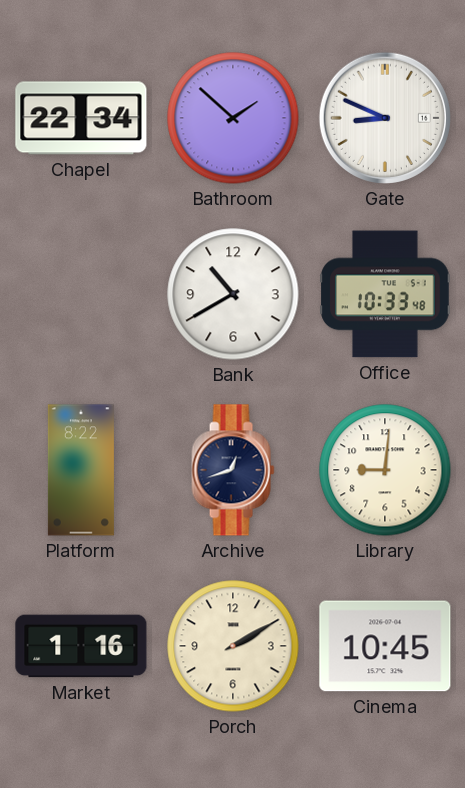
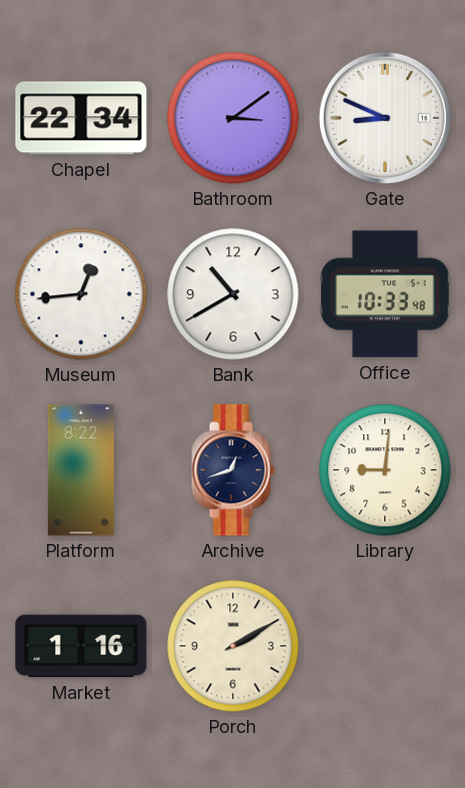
Bathroom: 1:52 -> 3:09 (233, 118)
Museum: none -> 12:44 (81, 294)
Cinema: 10:45 -> none (385, 646)
